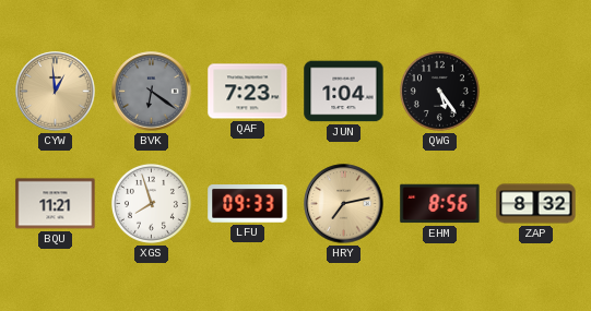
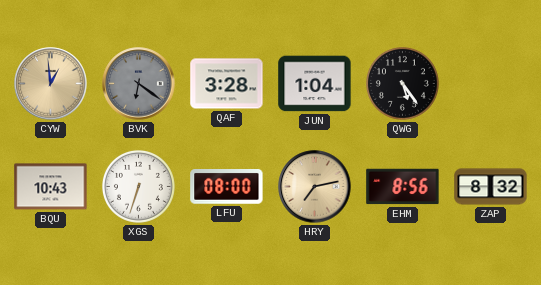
QAF: 7:23 -> 3:28 (227, 84)
BQU: 11:21 -> 10:43 (51, 187)
XGS: 7:57 -> 6:33 (138, 186)
LFU: 09:33 -> 08:00 (227, 187)
